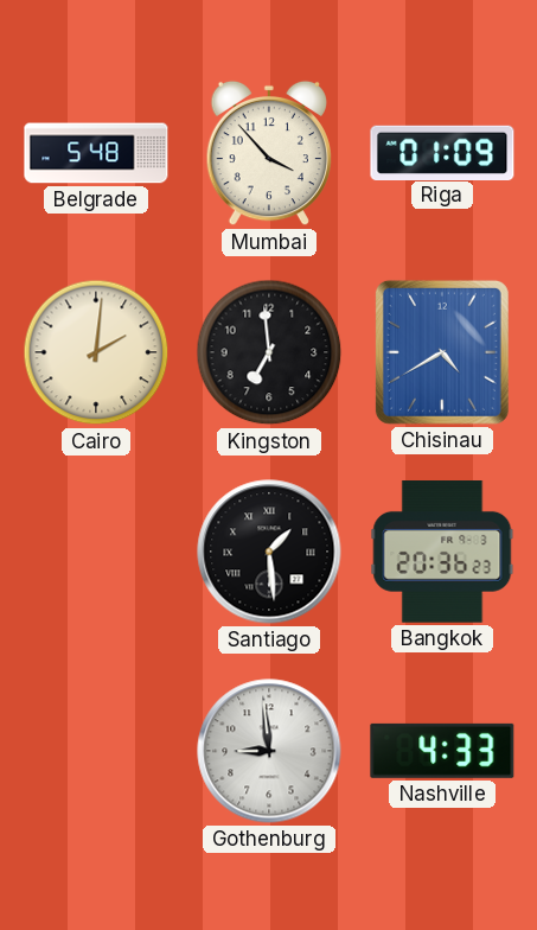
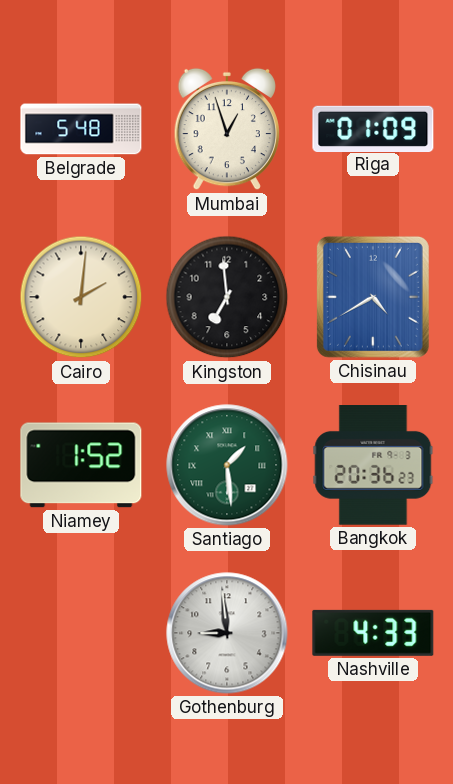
Mumbai: 3:53 -> 12:57 (226, 129)
Niamey: none -> 1:52 (81, 465)
Santiago dial: black -> green (227, 465)
